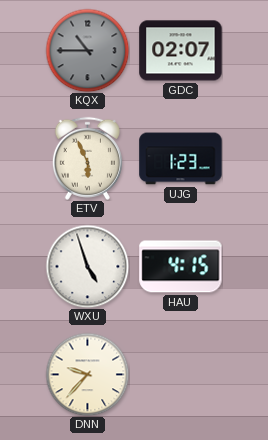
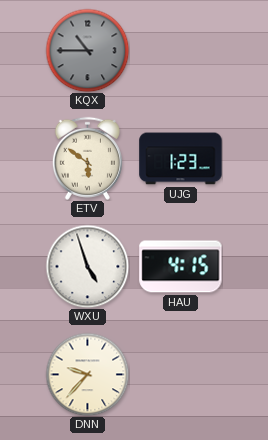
GDC: 02:07 -> none (181, 51)
ETV: 5:56 -> 5:51 (87, 158)
